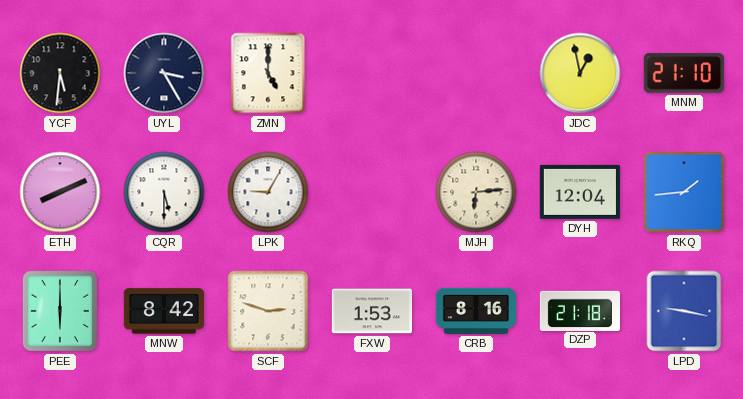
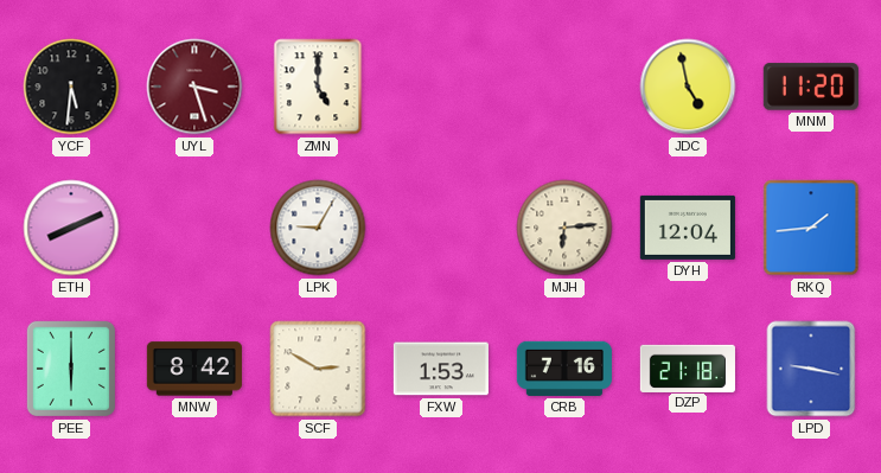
UYL: 3:25 -> 3:27 (194, 87)
UYL dial: navy -> burgundy (194, 87)
JDC: 12:58 -> 4:58 (688, 87)
MNM: 21:10 -> 11:20 (811, 87)
CQR: 5:30 -> none (164, 192)
SCF: 2:48 -> 2:50 (318, 369)
CRB: 8:16 -> 7:16 (564, 369)
